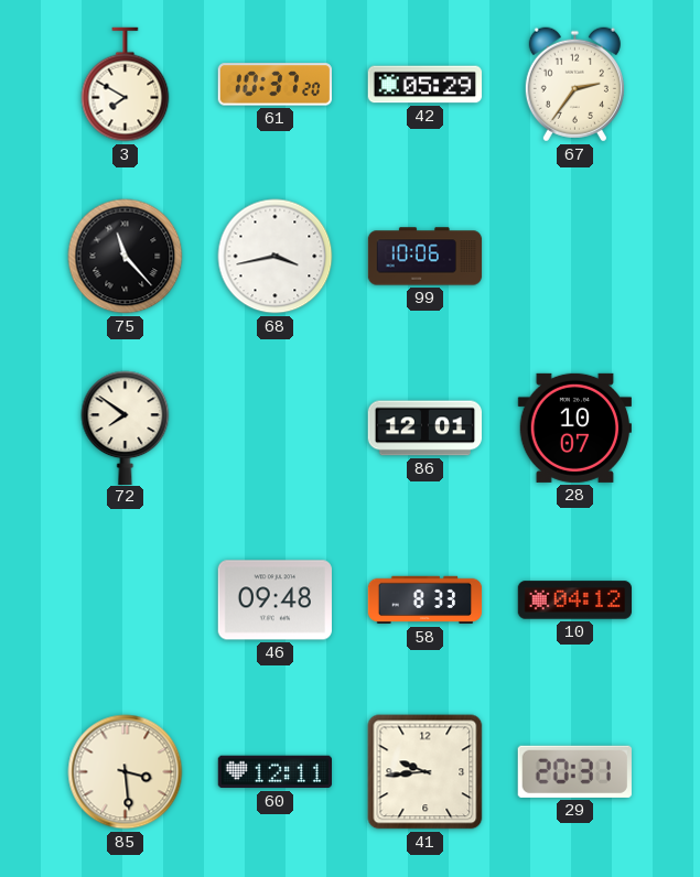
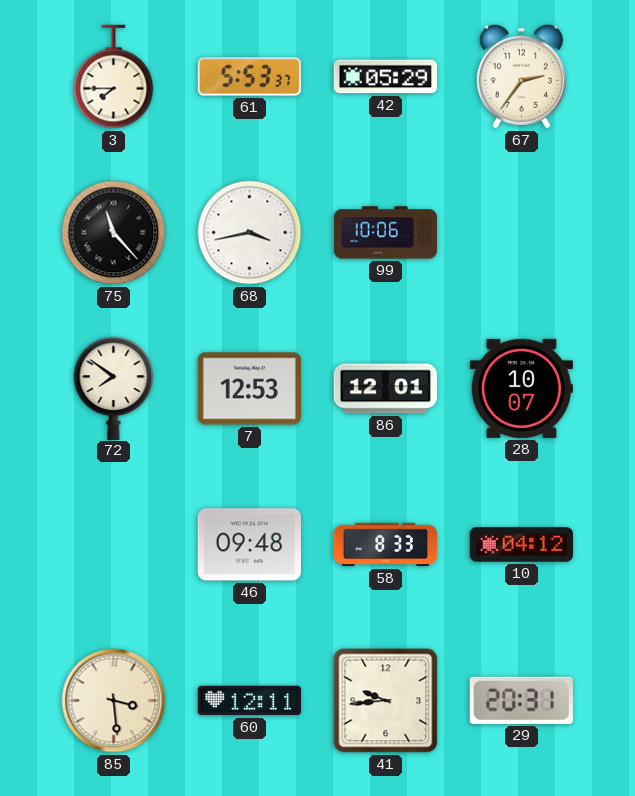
3: 7:50 -> 7:45 (114, 77)
61: 10:37 -> 5:53 (249, 77)
7: none -> 12:53 (249, 389)
